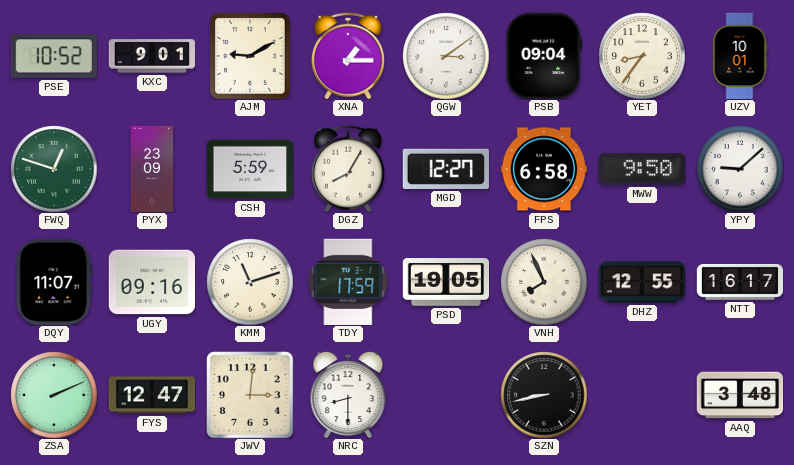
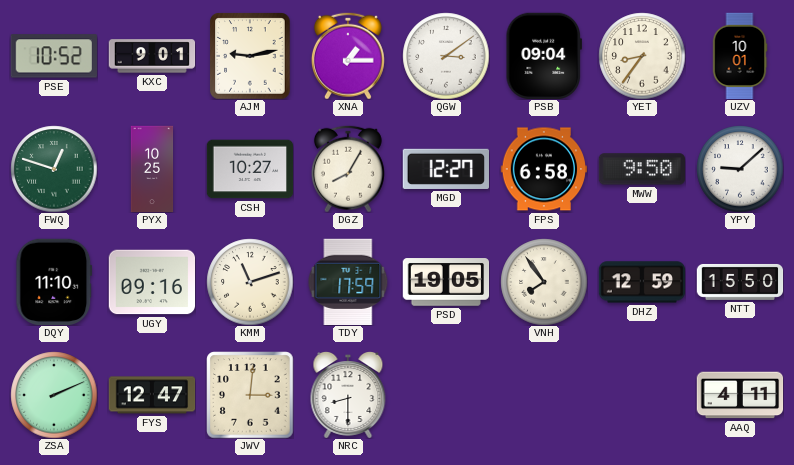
AJM: 9:10 -> 9:13 (250, 56)
PYX: 23:09 -> 10:25 (152, 169)
CSH: 5:59 -> 10:27 (250, 169)
DQY: 11:07 -> 11:10 (54, 281)
VNH: 7:56 -> 7:54 (544, 282)
DHZ: 12:55 -> 12:59 (642, 282)
NTT: 16:17 -> 15:50 (740, 282)
SZN: 8:43 -> none (544, 395)
AAQ: 3:48 -> 4:11 (740, 395)
